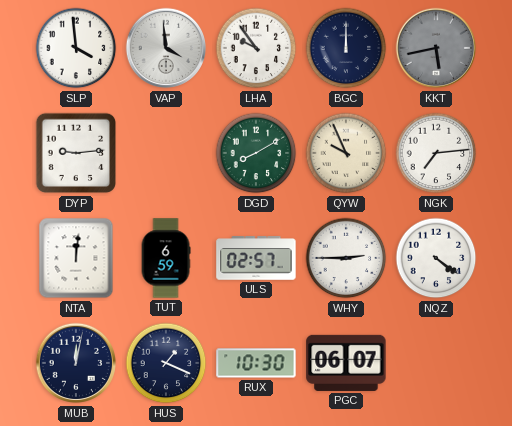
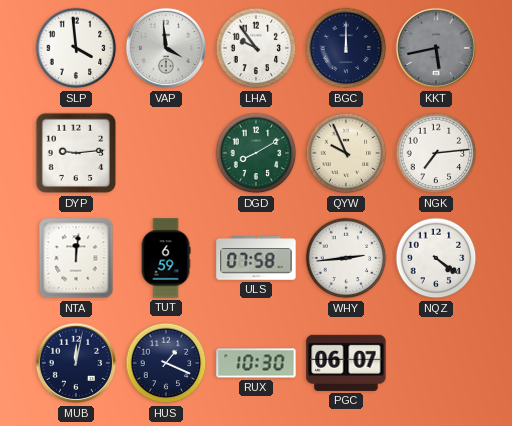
ULS: 02:57 -> 07:58 (256, 258)
WHY: 2:45 -> 2:44 (346, 258)
